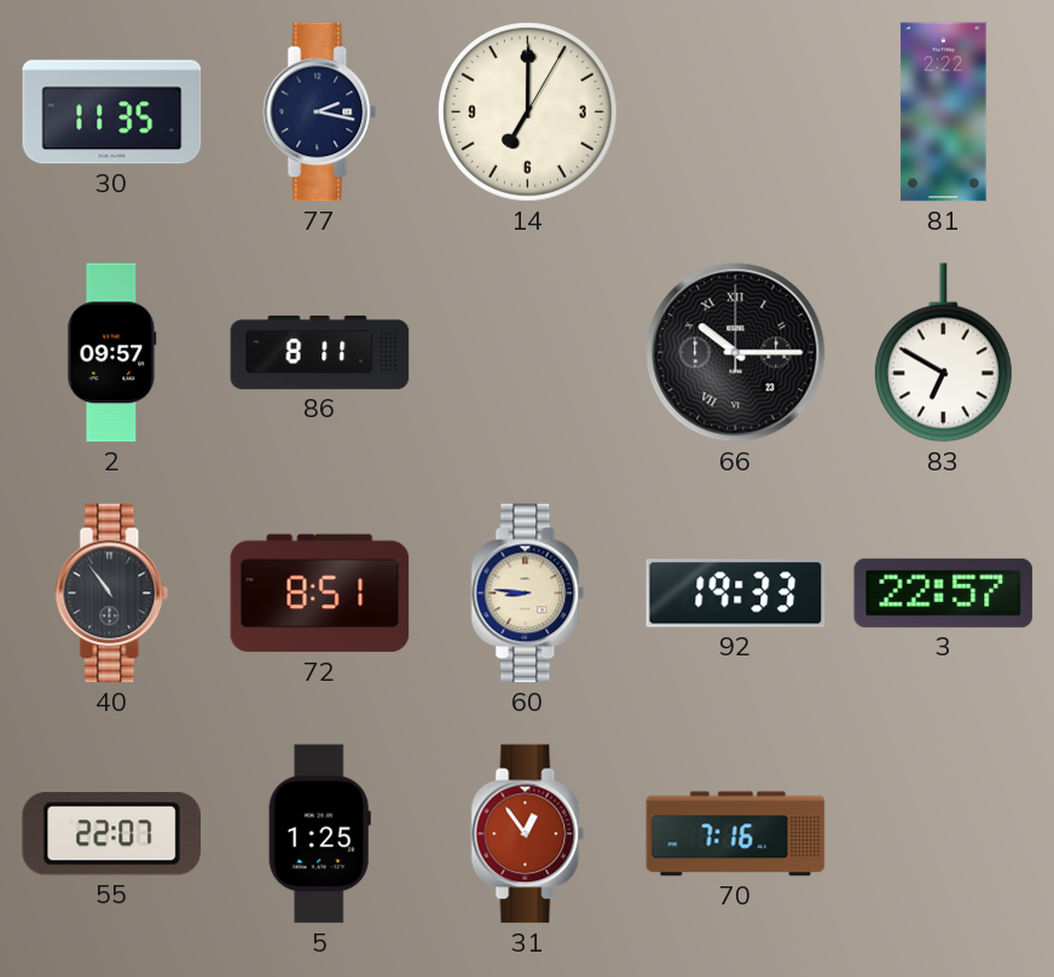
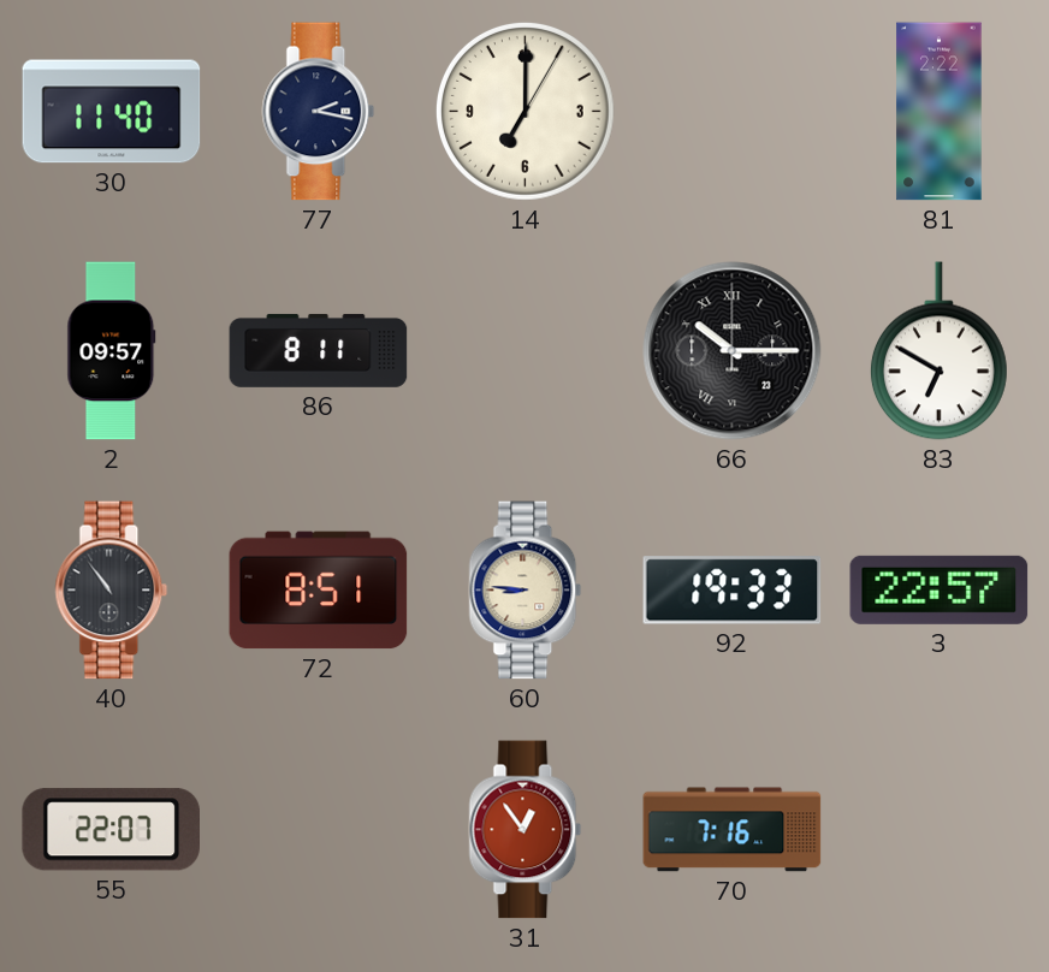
30: 11:35 -> 11:40 (112, 112)
5: 1:25 -> none (319, 834)
